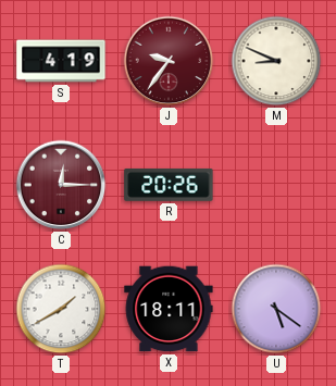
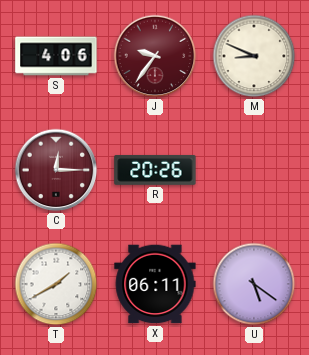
S: 4:19 -> 4:06 (56, 56)
X: 18:11 -> 06:11 (155, 284)
